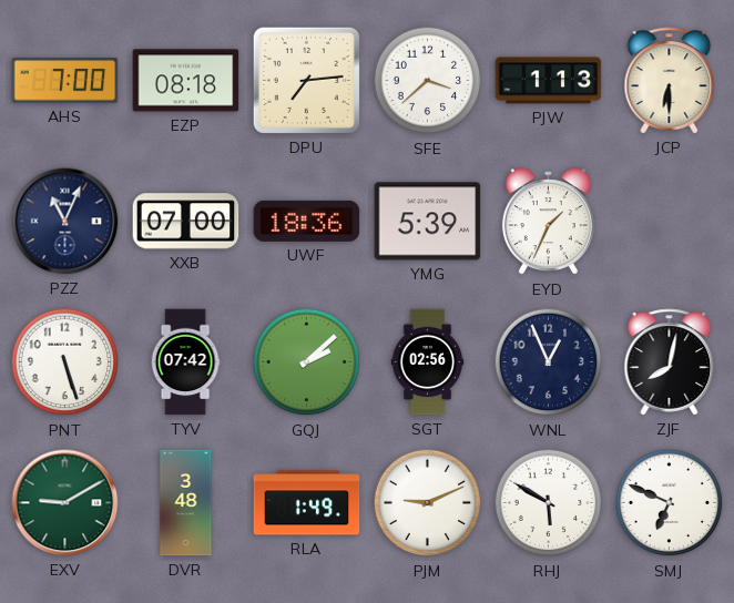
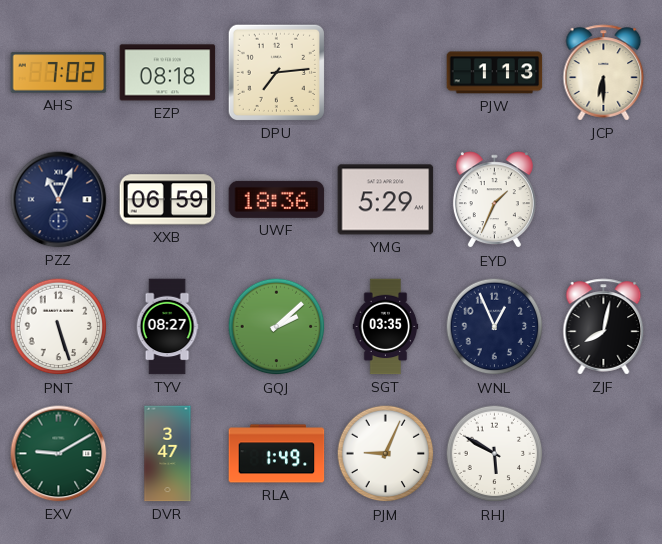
AHS: 7:00 -> 7:02 (59, 73)
SFE: 3:38 -> none (428, 81)
XXB: 07:00 -> 06:59 (168, 200)
YMG: 5:39 -> 5:29 (386, 200)
TYV: 07:42 -> 08:27 (167, 327)
SGT: 02:56 -> 03:35 (386, 327)
DVR: 3:48 -> 3:47 (168, 454)
PJM: 9:11 -> 9:04 (386, 454)
SMJ: 6:49 -> none (670, 503)
